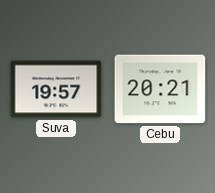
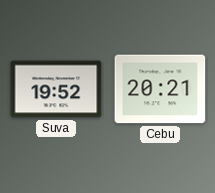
Suva: 19:57 -> 19:52 (56, 89)
